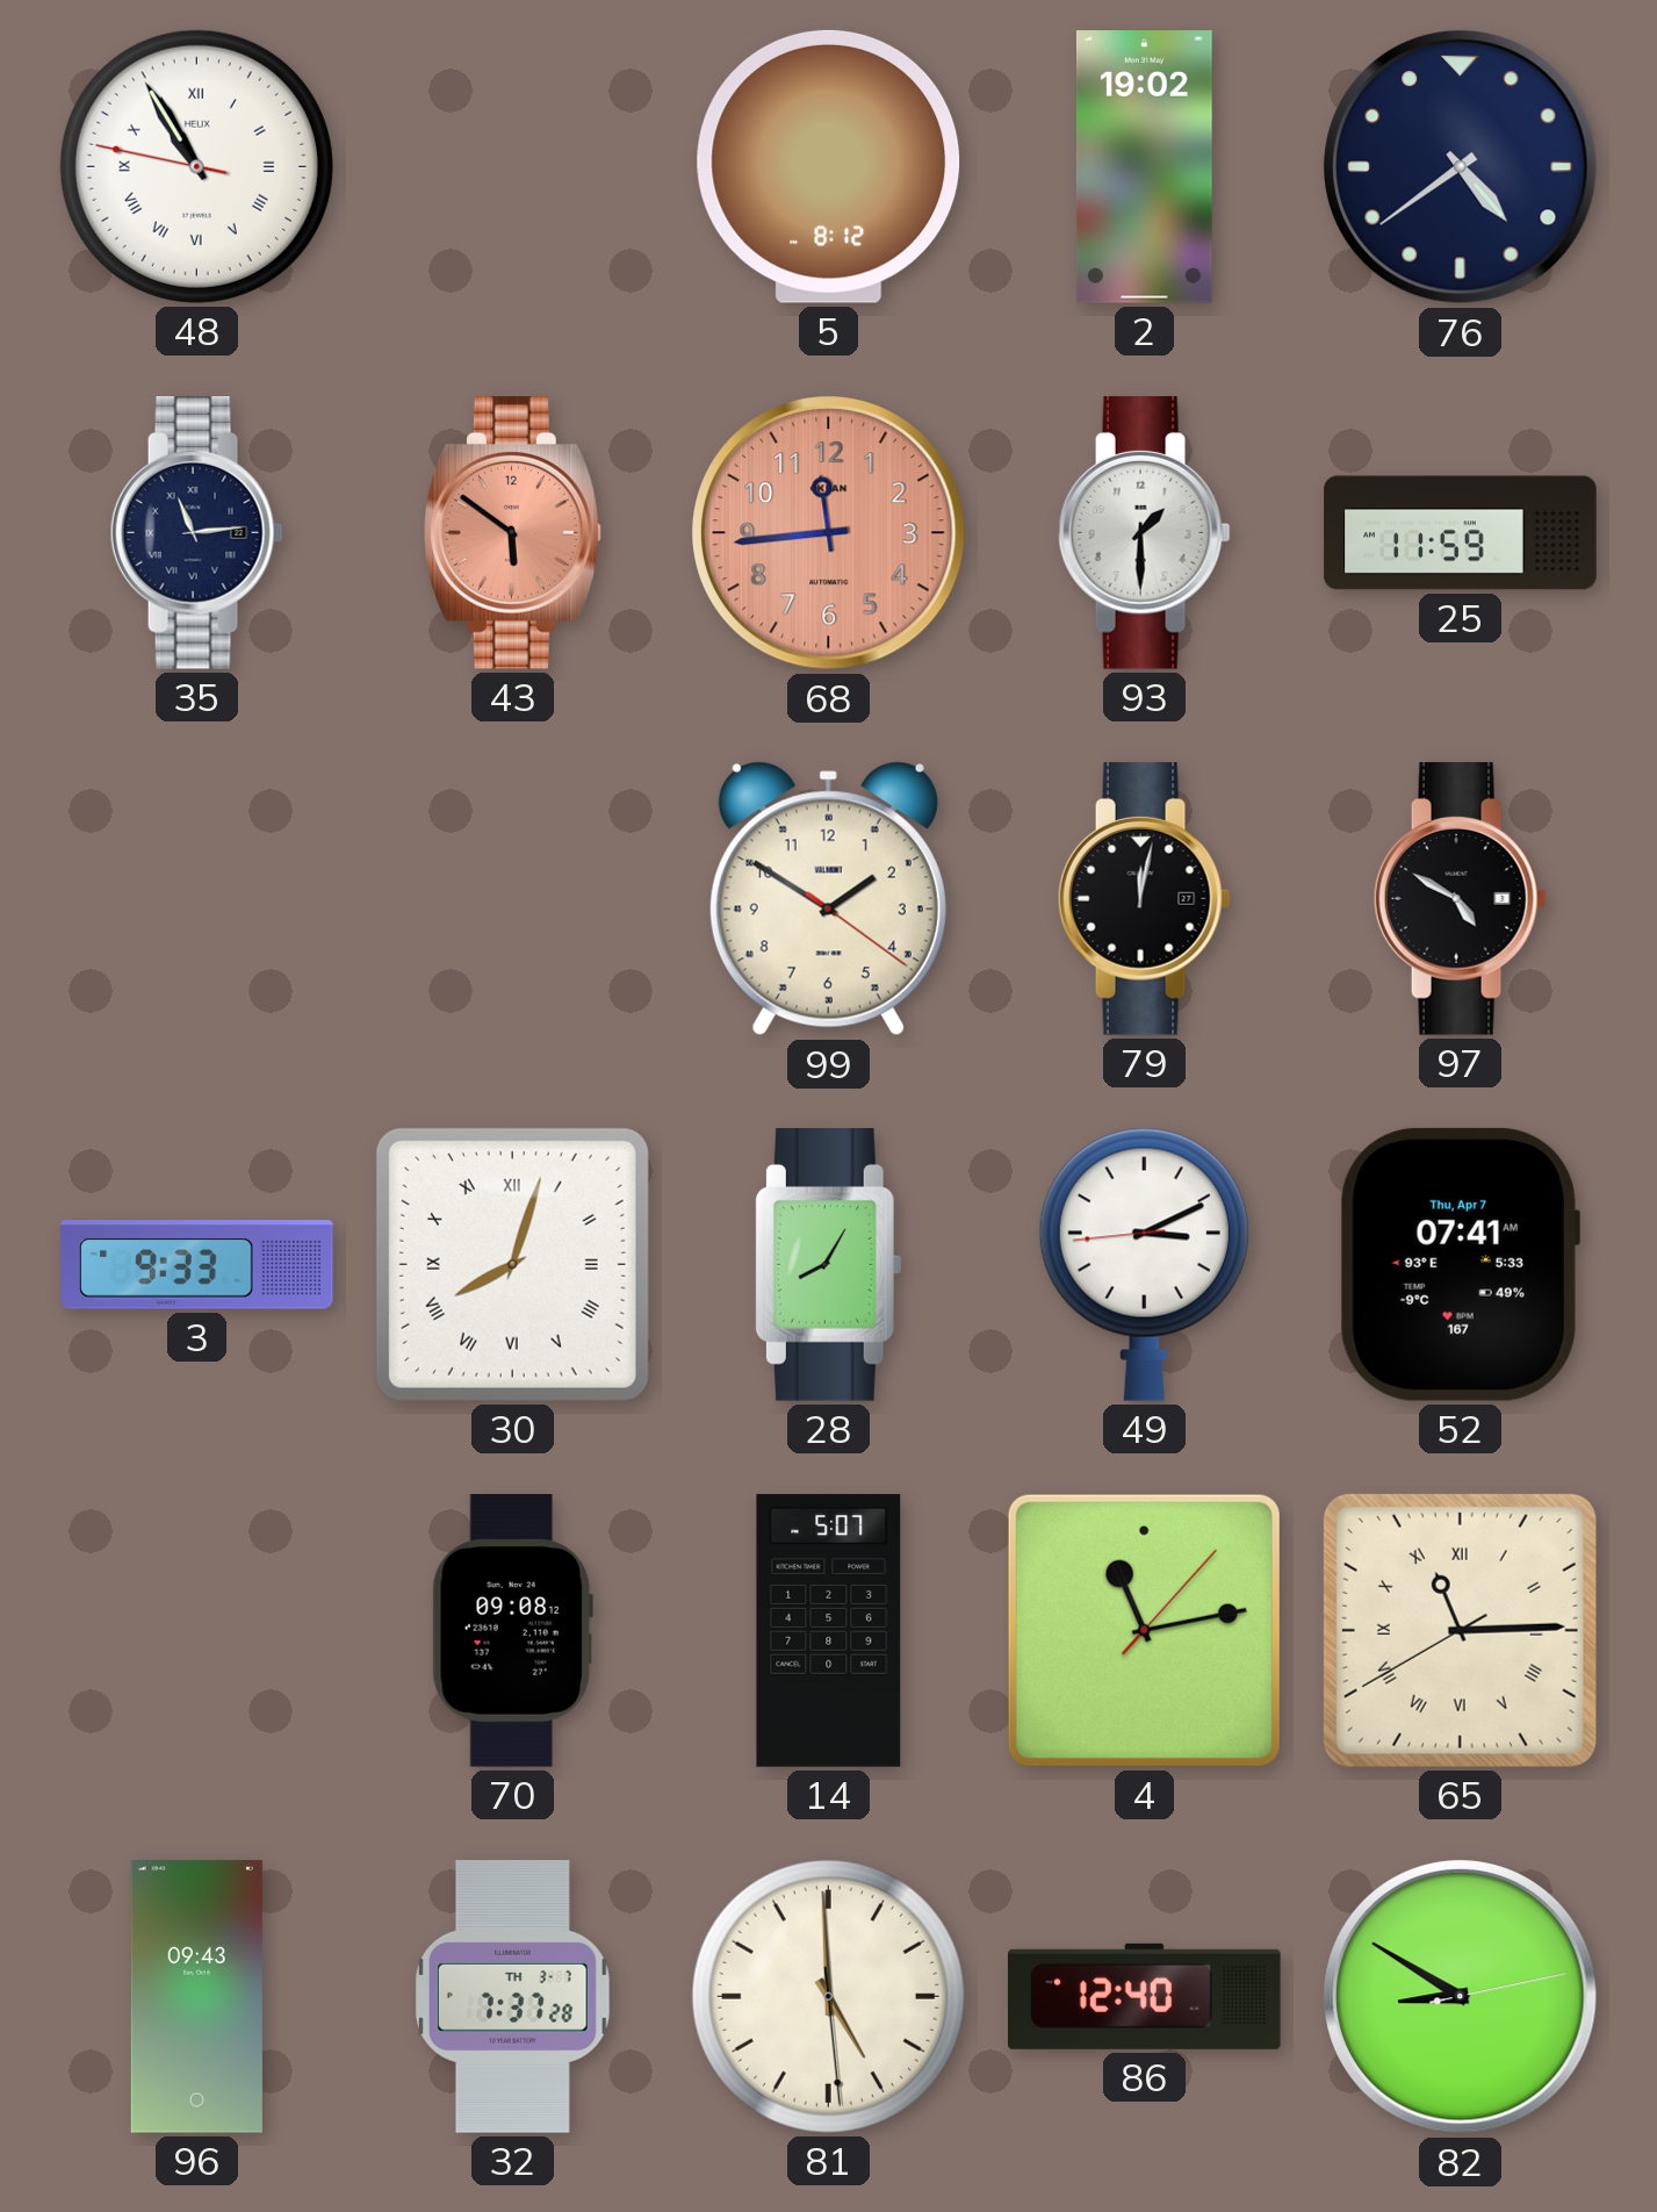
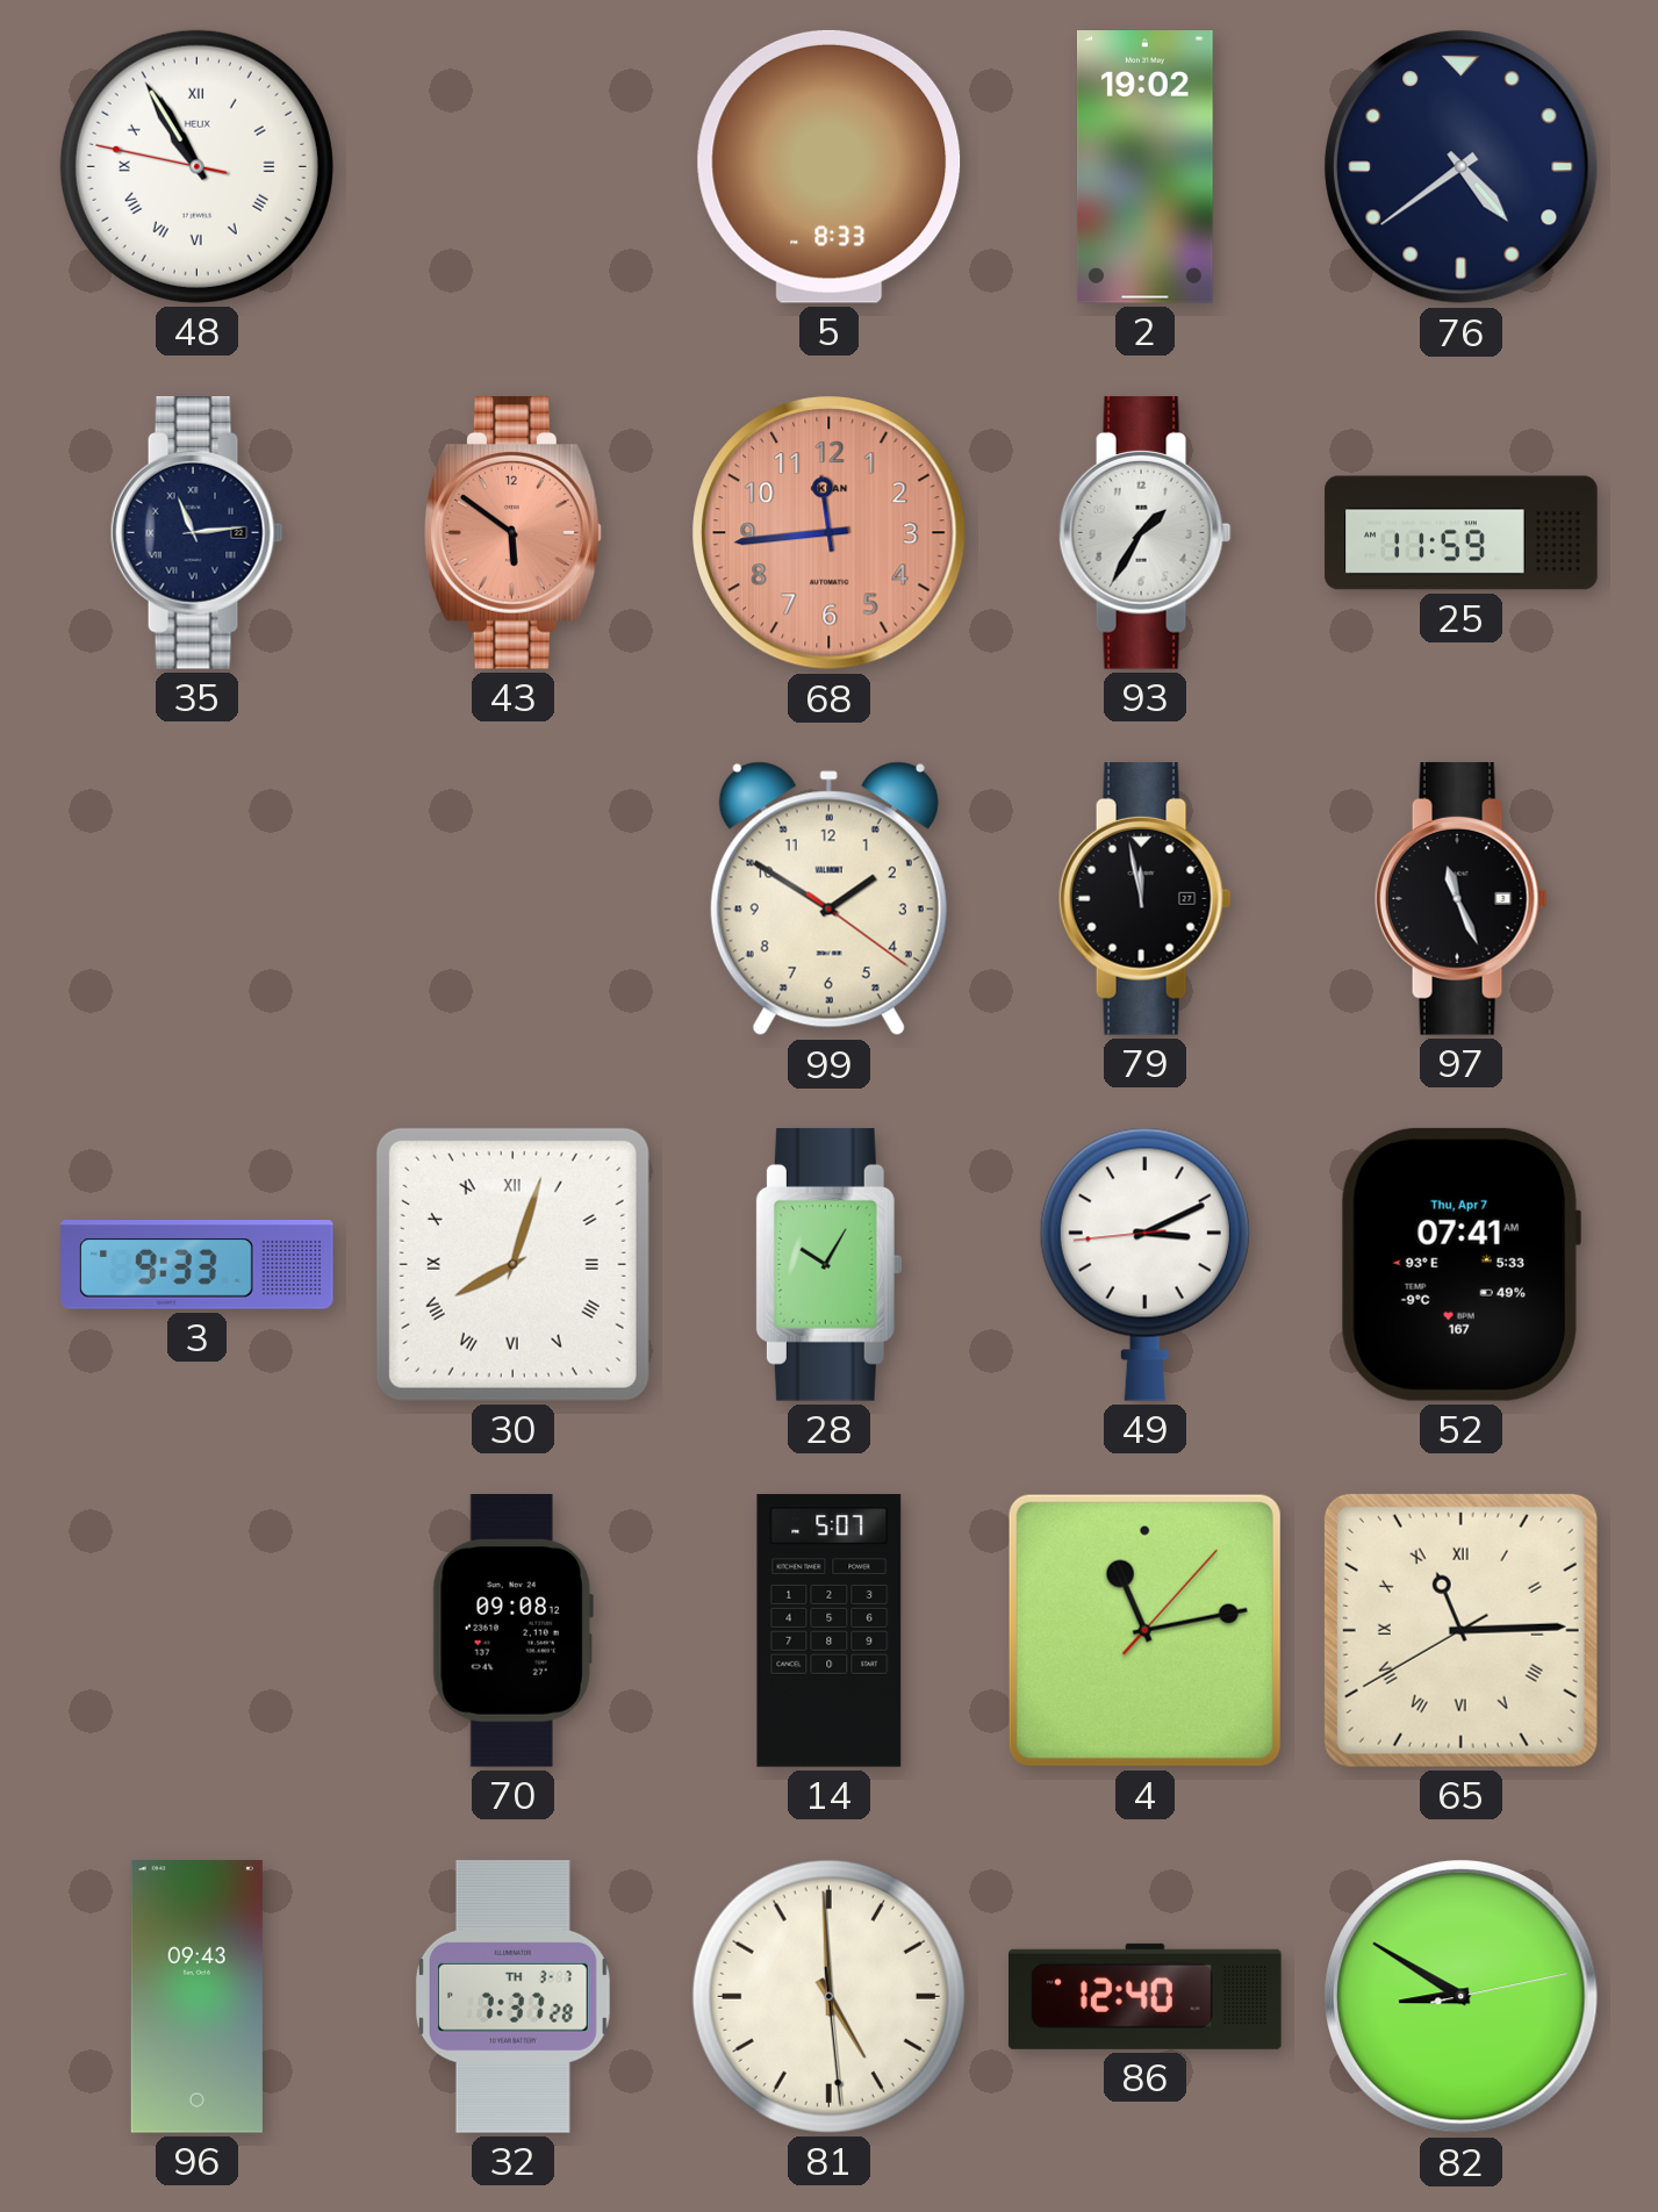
5: 8:12 -> 8:33 (830, 166)
93: 1:30 -> 1:35 (1144, 533)
79: 12:02 -> 11:58 (1144, 899)
97: 4:50 -> 11:26 (1460, 899)
28: 8:05 -> 10:05 (828, 1265)
